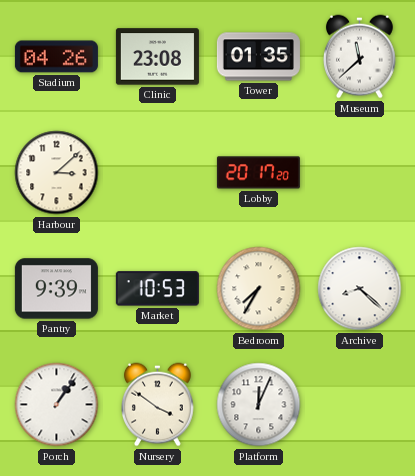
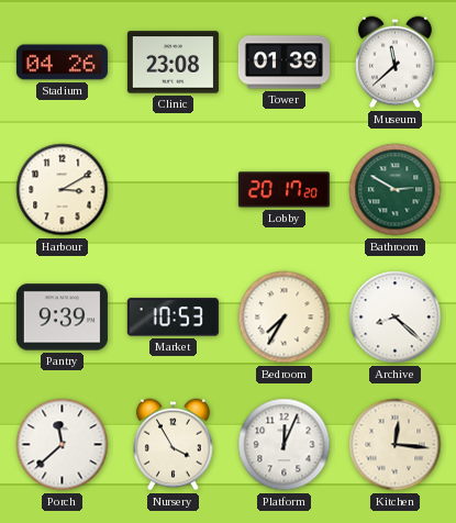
Tower: 01:35 -> 01:39 (283, 63)
Harbour: 3:08 -> 3:10 (63, 190)
Bathroom: none -> 2:50 (396, 190)
Porch: 1:06 -> 11:38 (63, 445)
Nursery: 3:51 -> 3:55 (174, 445)
Kitchen: none -> 12:16 (396, 445)
